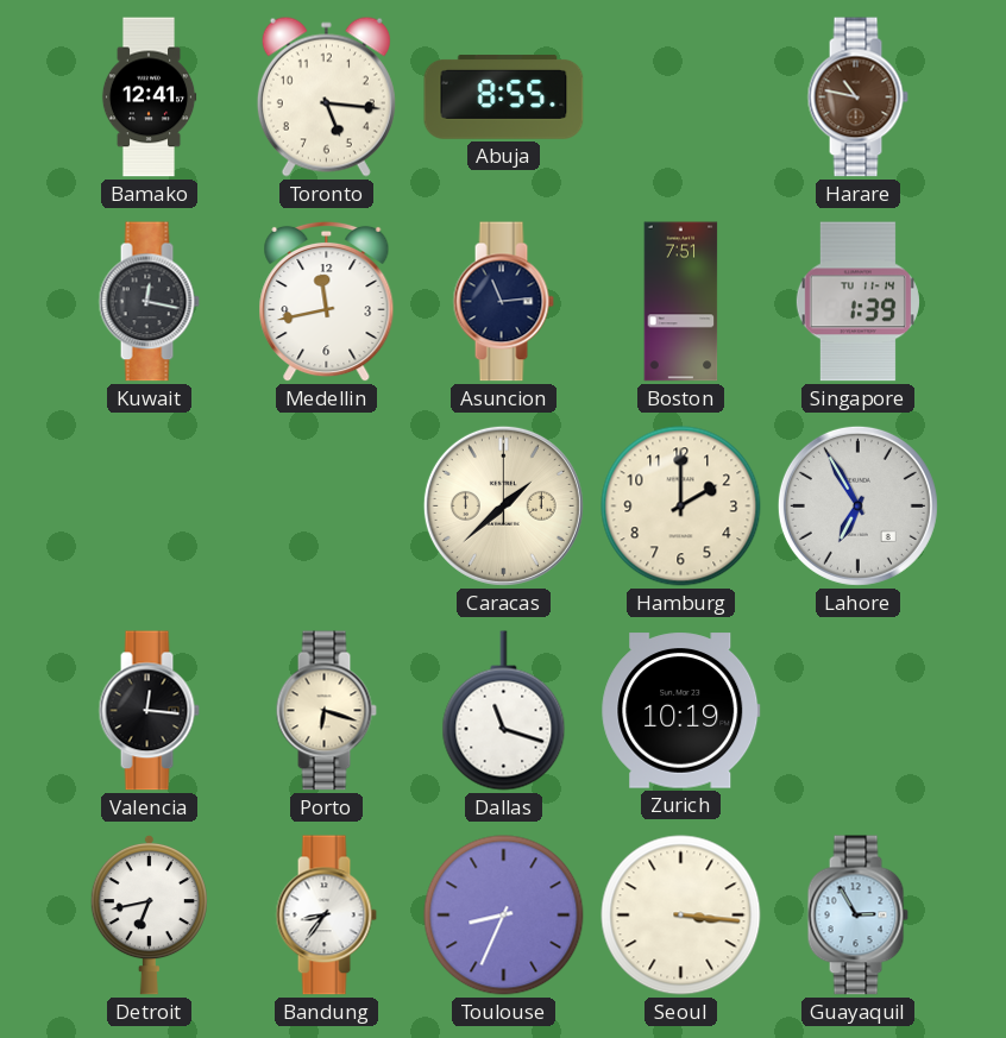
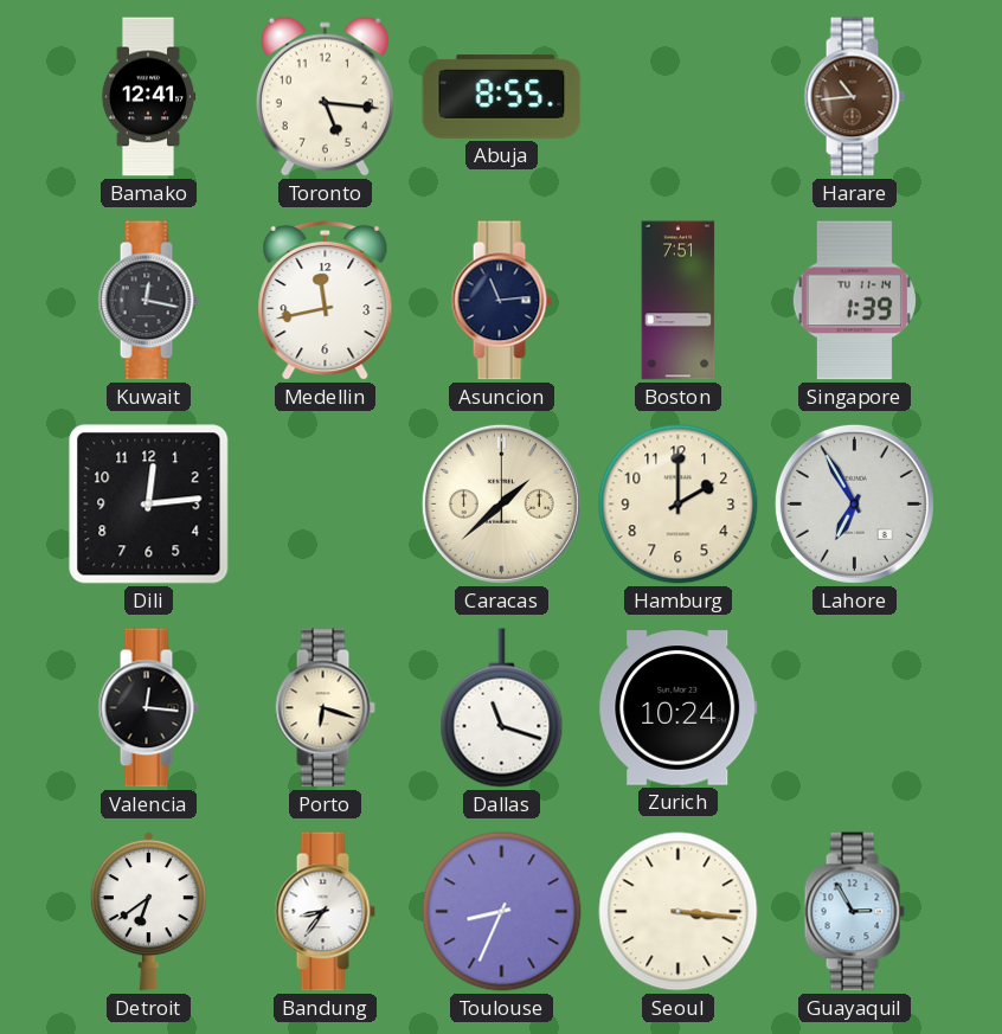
Harare: 10:47 -> 10:44 (854, 97)
Dili: none -> 12:14 (149, 505)
Zurich: 10:19 -> 10:24 (679, 708)
Detroit: 6:43 -> 6:39 (148, 911)
